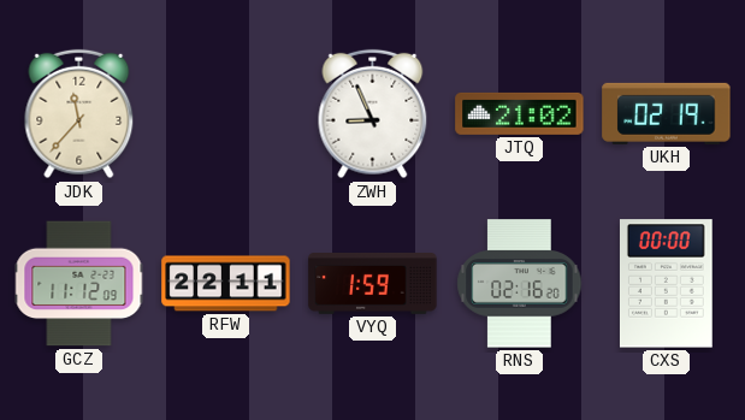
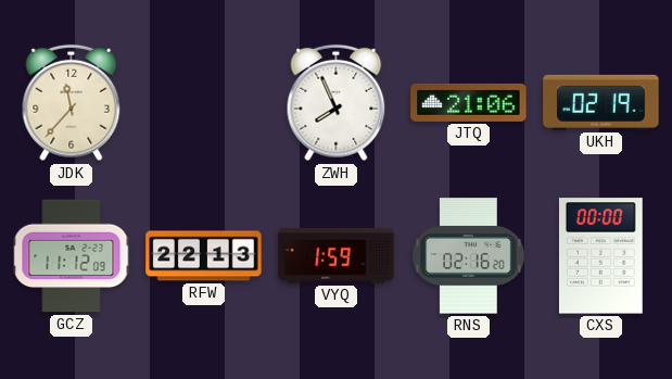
ZWH: 8:56 -> 7:56 (337, 103)
JTQ: 21:02 -> 21:06 (469, 102)
RFW: 22:11 -> 22:13 (204, 256)
